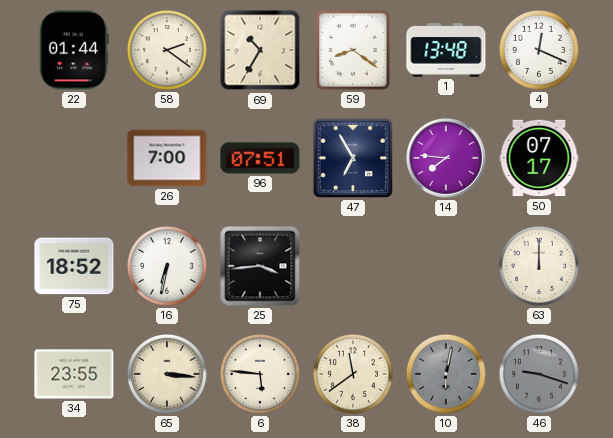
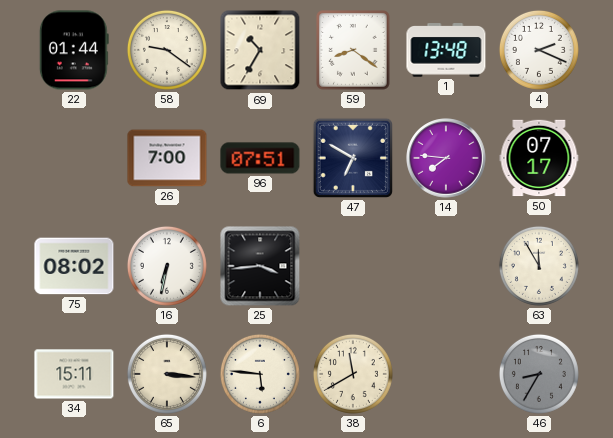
58: 2:21 -> 9:21 (167, 50)
4: 12:19 -> 2:19 (539, 50)
47: 6:55 -> 6:50 (353, 158)
75: 18:52 -> 08:02 (74, 266)
63: 12:00 -> 11:55 (539, 266)
34: 23:55 -> 15:11 (74, 374)
38: 11:39 -> 11:40 (353, 374)
10: 6:02 -> none (446, 374)
46: 9:18 -> 8:35 (539, 374)
